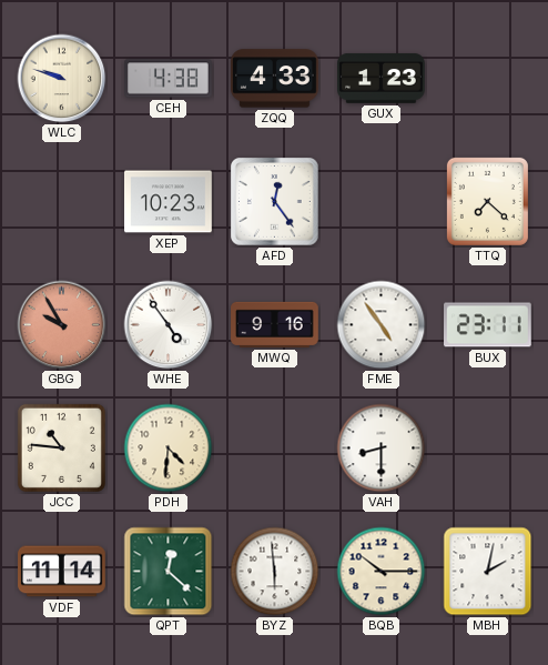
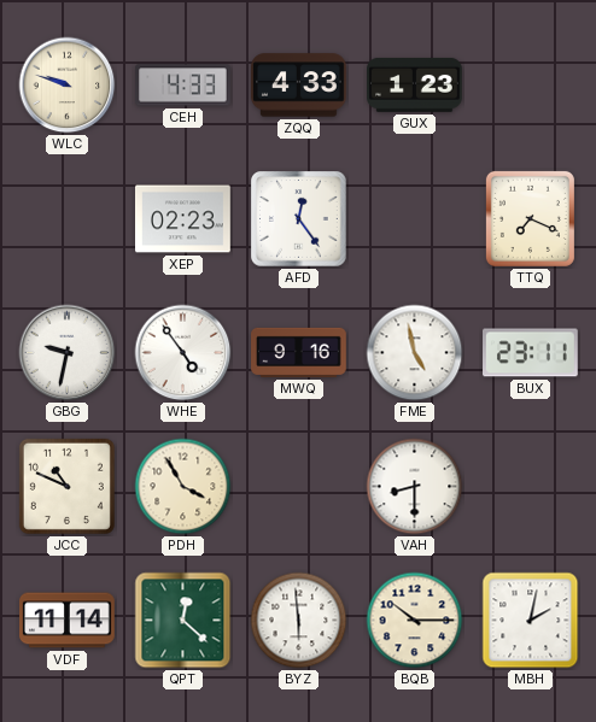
CEH: 4:38 -> 4:33 (183, 86)
XEP: 10:23 -> 02:23 (183, 219)
TTQ: 7:22 -> 7:19 (530, 218)
GBG: 9:55 -> 9:32 (68, 353)
GBG dial: salmon -> white (68, 353)
FME: 4:54 -> 4:58 (415, 353)
JCC: 10:46 -> 10:49 (66, 486)
PDH: 4:31 -> 3:55 (183, 487)
